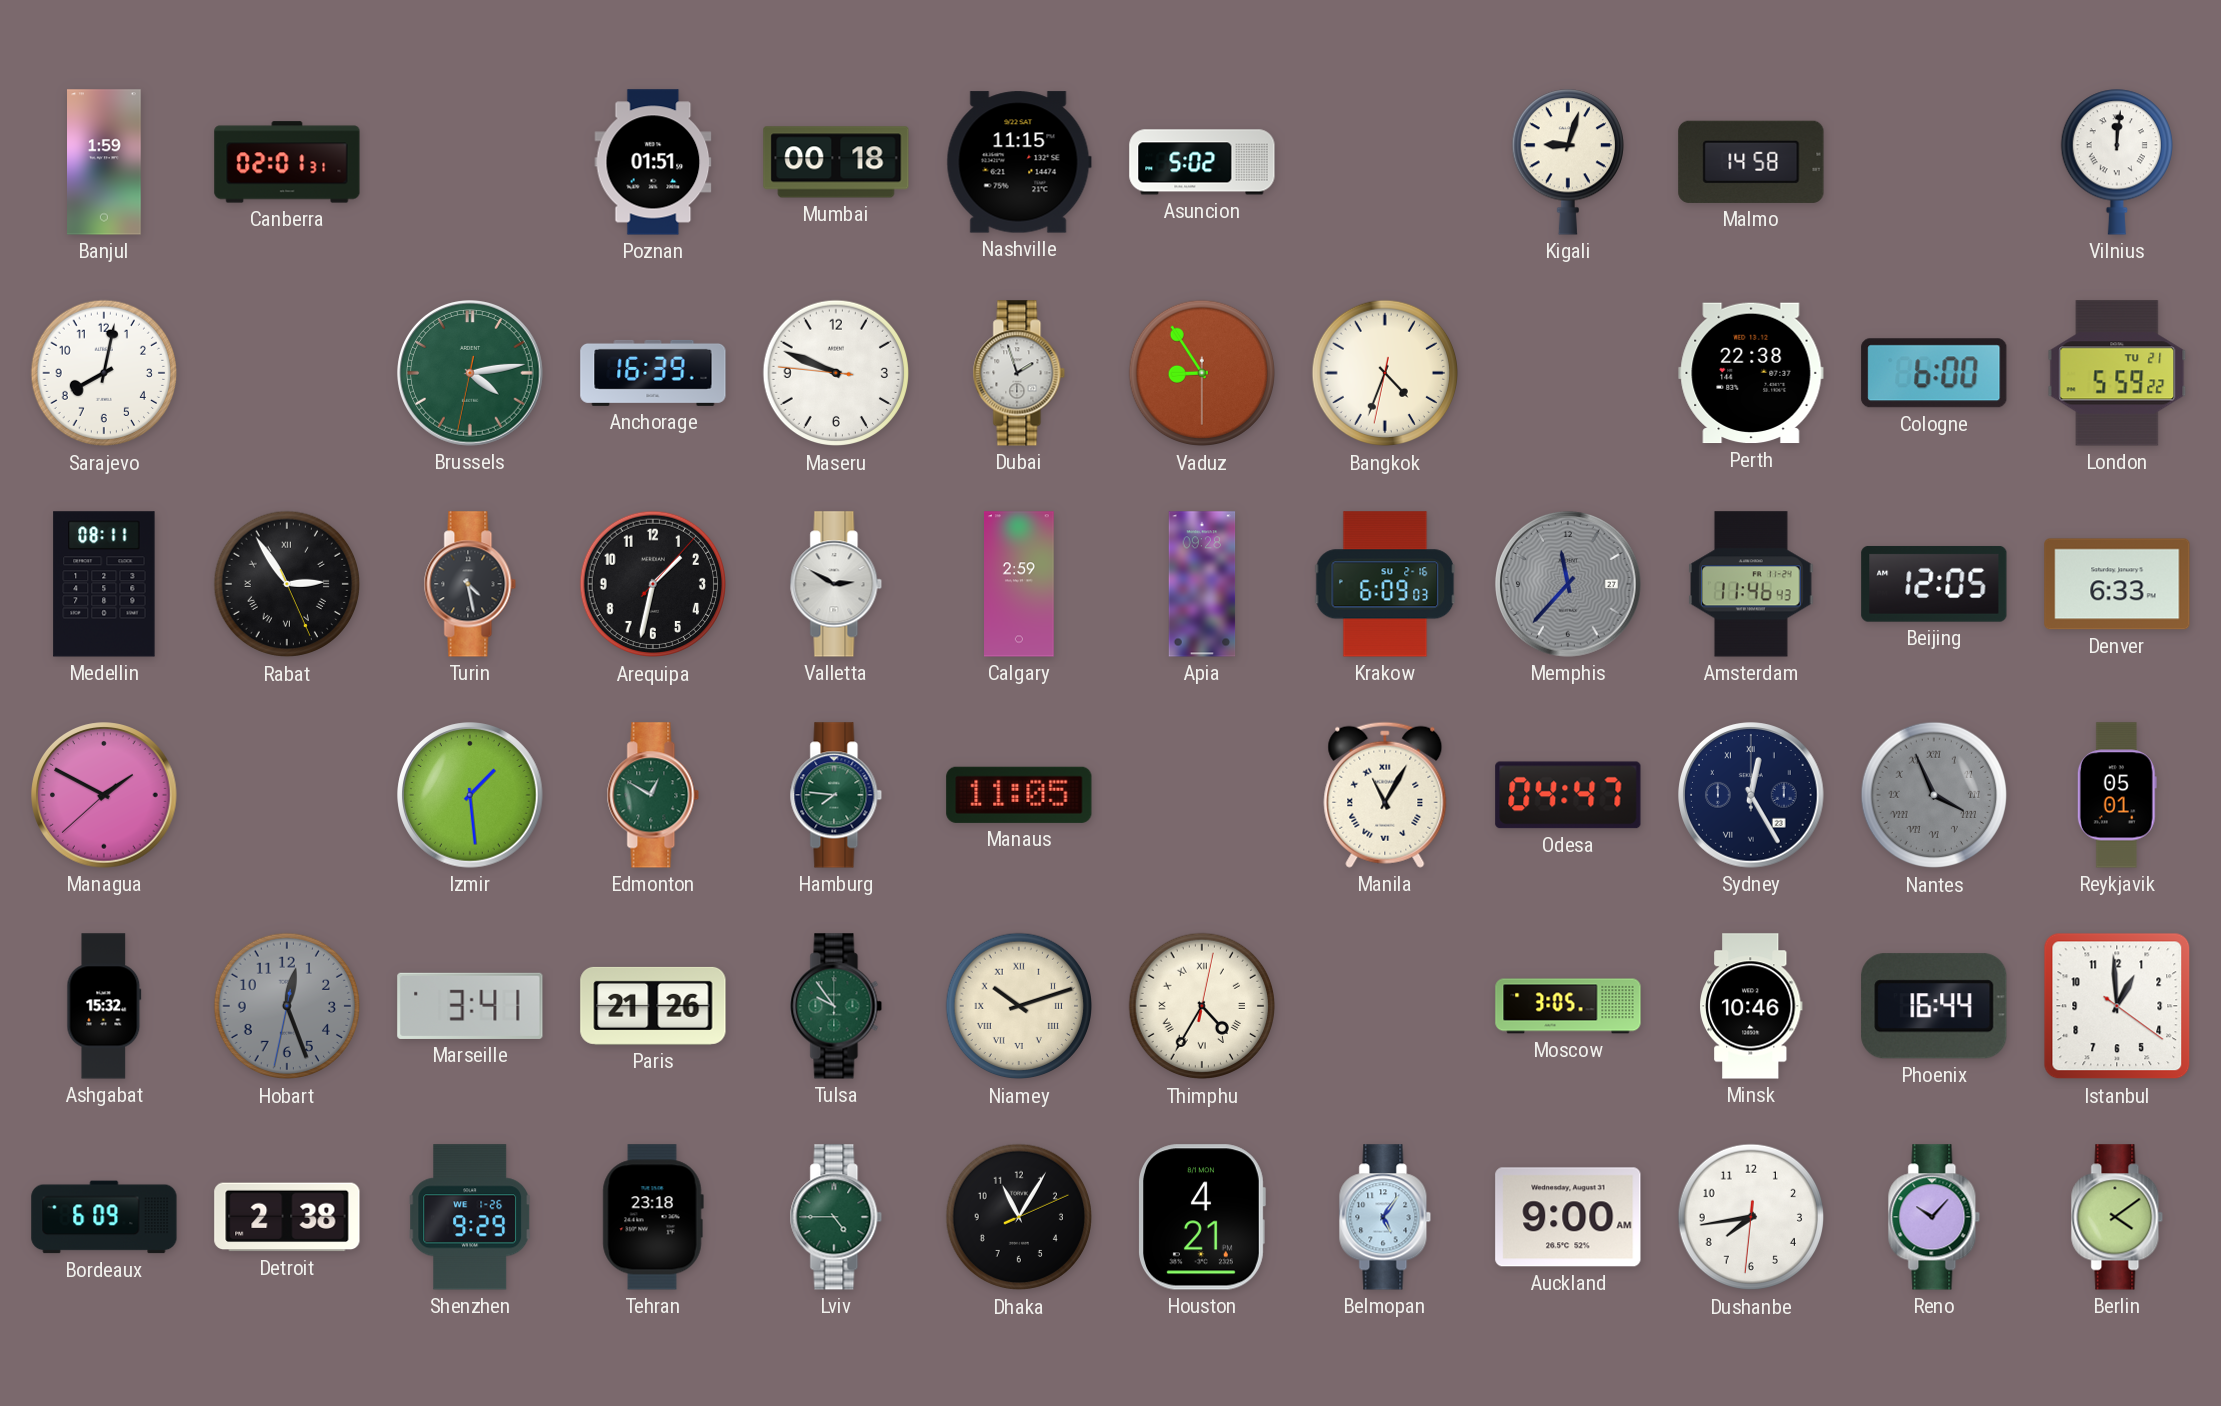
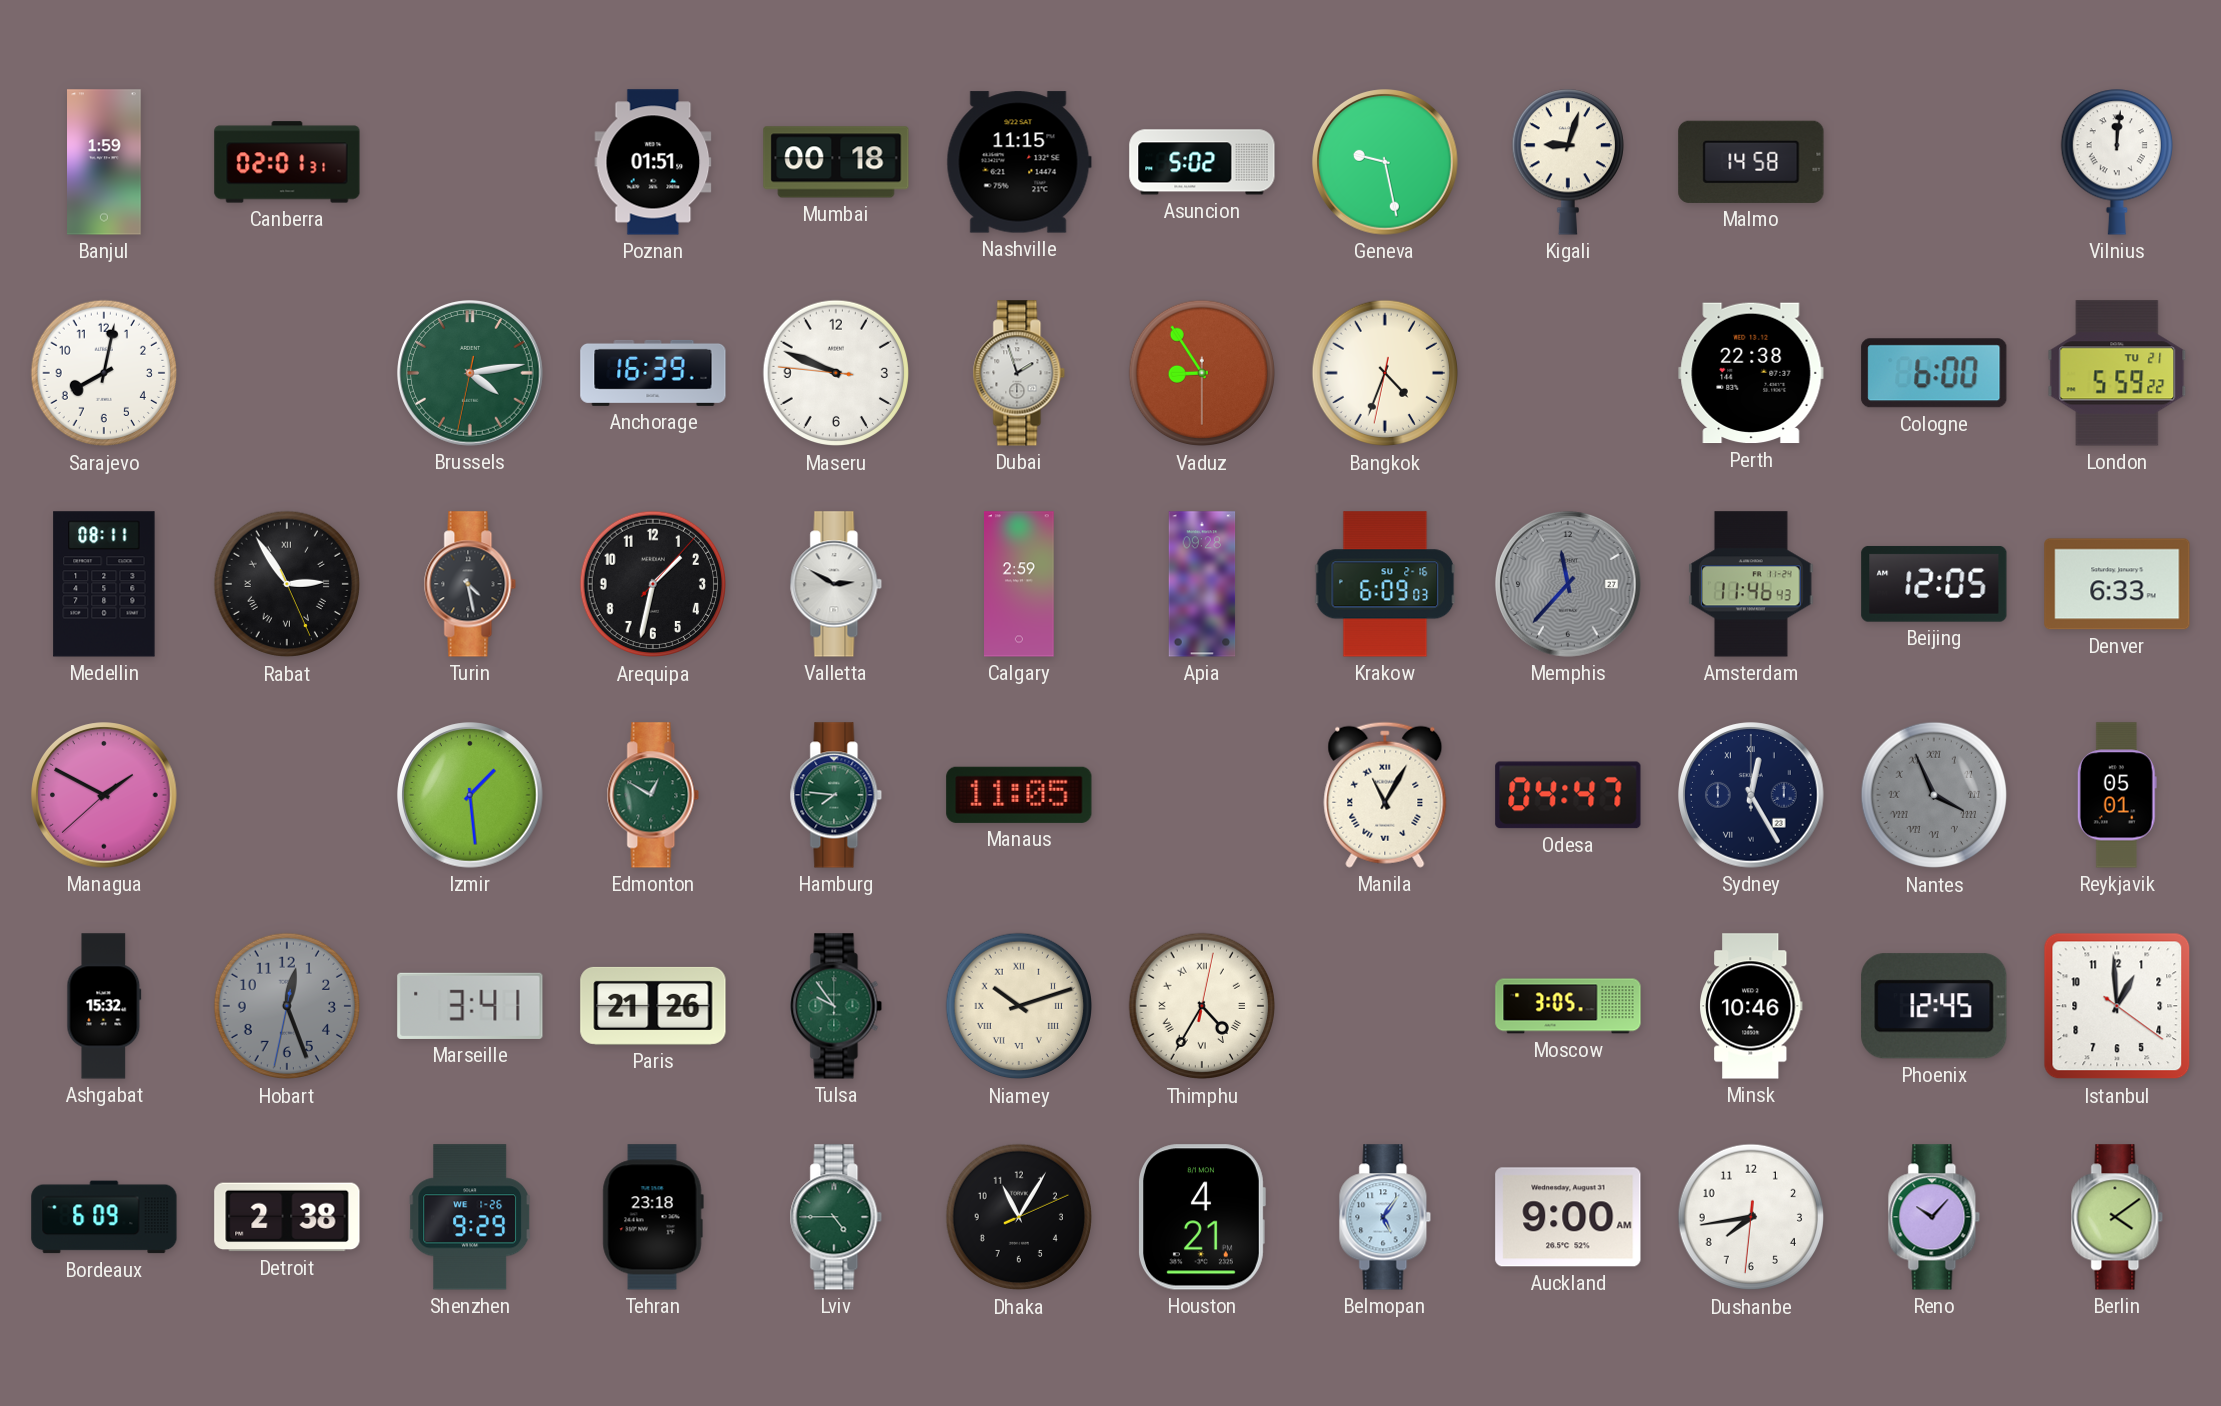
Geneva: none -> 9:28 (1385, 162)
Phoenix: 16:44 -> 12:45 (1934, 1006)
